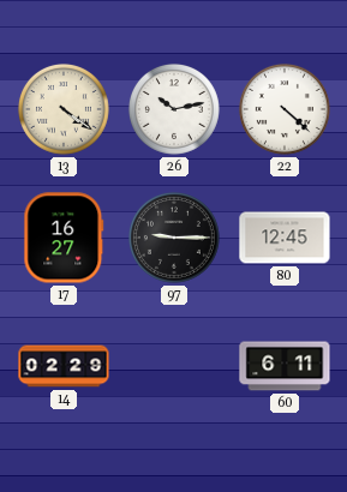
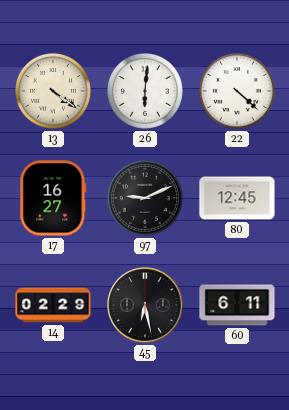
26: 10:13 -> 6:01 (145, 91)
97: 9:15 -> 9:11 (145, 198)
45: none -> 6:28 (145, 305)
